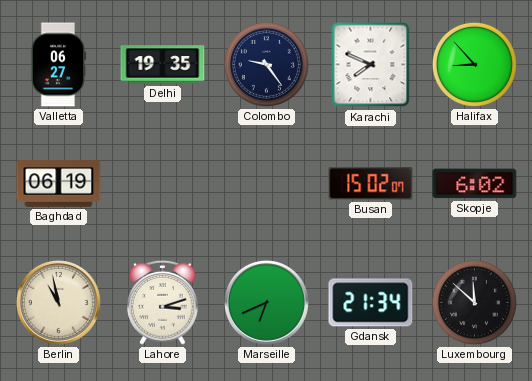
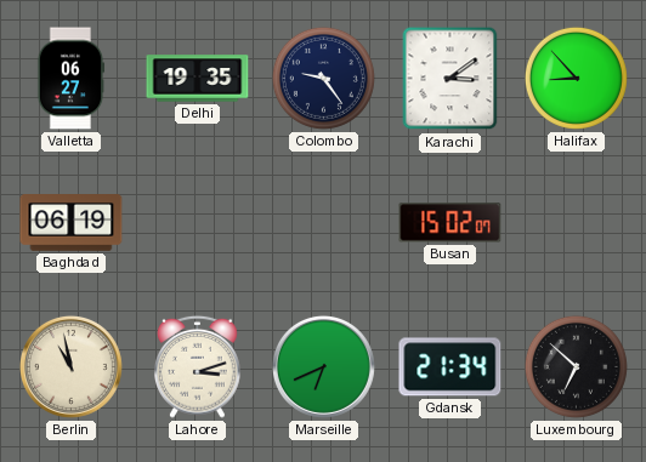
Karachi: 7:49 -> 3:09 (450, 79)
Skopje: 6:02 -> none (475, 184)
Luxembourg: 11:52 -> 6:52 (576, 366)
